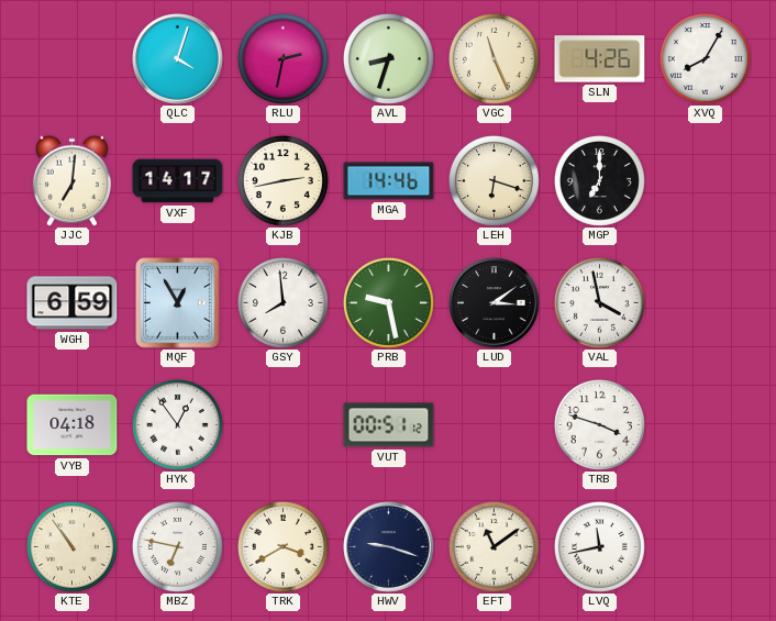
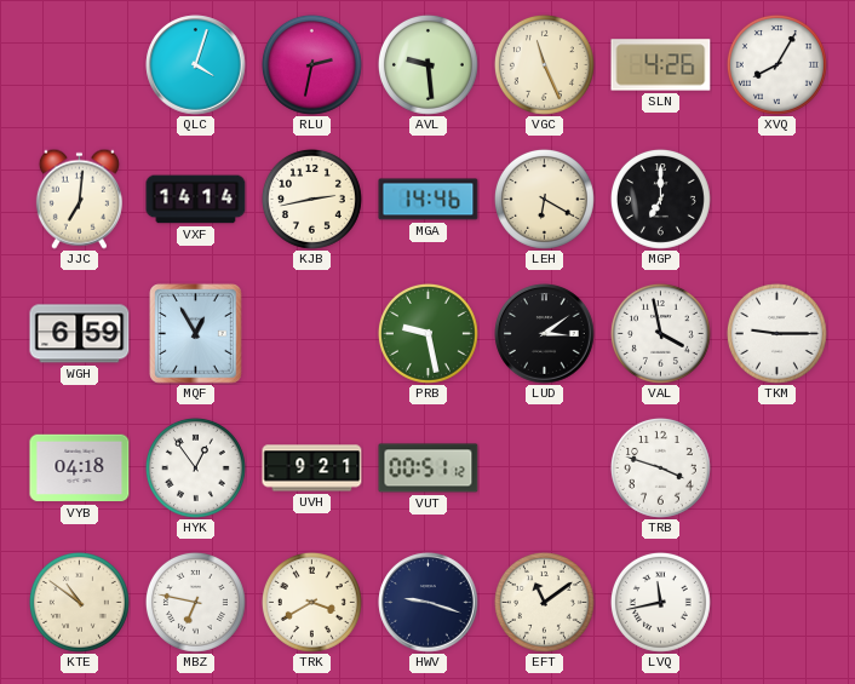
AVL: 8:33 -> 9:29 (427, 64)
VXF: 14:17 -> 14:14 (196, 200)
LEH: 6:18 -> 6:20 (544, 199)
GSY: 7:59 -> none (282, 302)
TKM: none -> 9:15 (776, 333)
UVH: none -> 9:21 (312, 469)
KTE: 10:54 -> 10:51 (79, 602)
